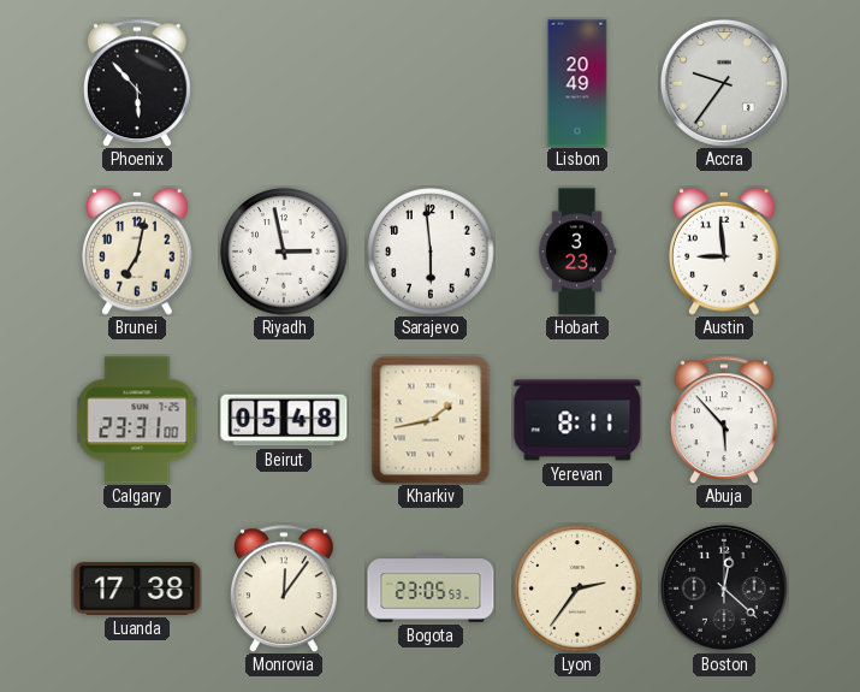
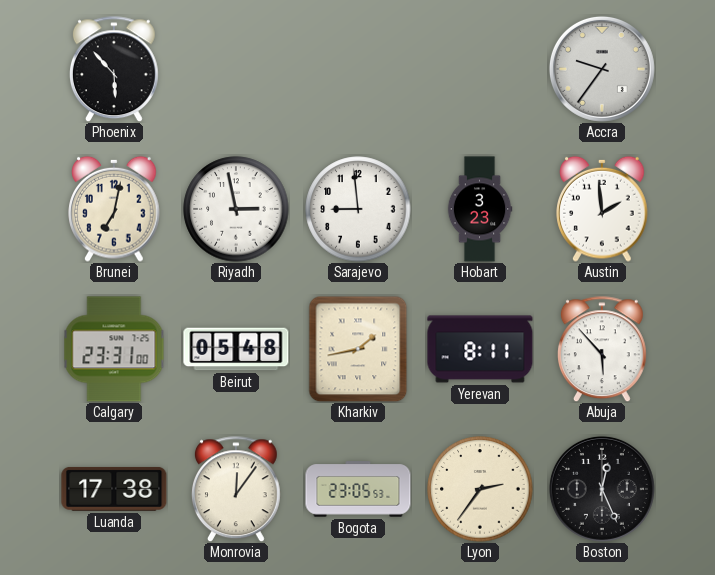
Lisbon: 20:49 -> none (577, 83)
Sarajevo: 5:59 -> 8:59 (358, 209)
Austin: 8:59 -> 1:59 (602, 209)
Boston: 12:22 -> 12:26 (602, 489)
